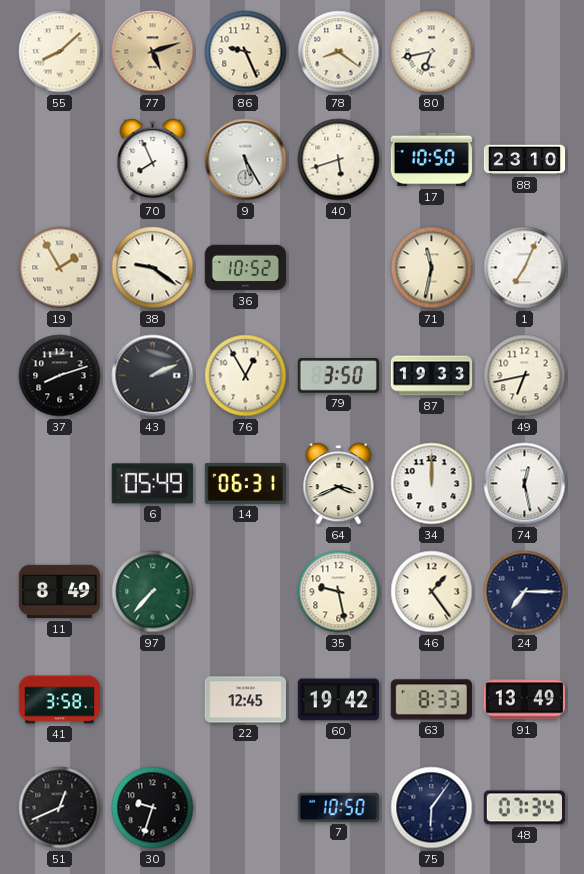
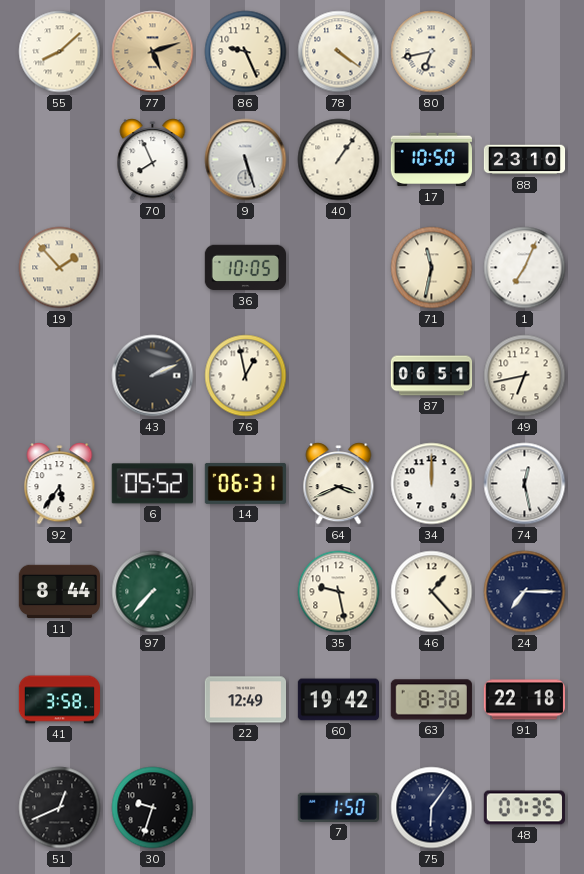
78: 8:21 -> 4:21 (339, 52)
9: 5:25 -> 5:27 (246, 160)
40: 5:42 -> 1:06 (339, 160)
19: 1:55 -> 1:53 (60, 268)
38: 9:21 -> none (153, 268)
36: 10:52 -> 10:05 (245, 268)
37: 8:12 -> none (60, 376)
76: 12:55 -> 12:58 (246, 376)
79: 3:50 -> none (338, 376)
87: 19:33 -> 06:51 (432, 376)
92: none -> 5:36 (60, 484)
6: 05:49 -> 05:52 (152, 484)
11: 8:49 -> 8:44 (59, 592)
46: 1:24 -> 1:23 (432, 592)
22: 12:45 -> 12:49 (245, 700)
63: 8:33 -> 8:38 (431, 700)
91: 13:49 -> 22:18 (524, 700)
7: 10:50 -> 1:50 (338, 807)
48: 07:34 -> 07:35 (524, 808)
